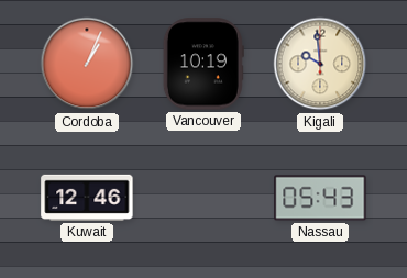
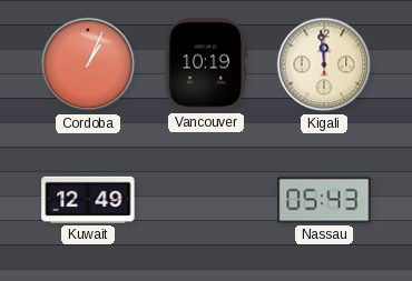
Kigali: 9:59 -> 11:59 (324, 64)
Kuwait: 12:46 -> 12:49 (88, 200)
